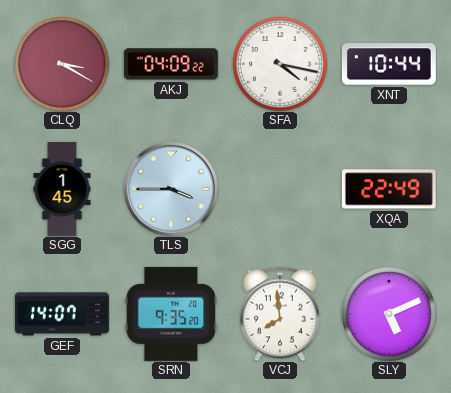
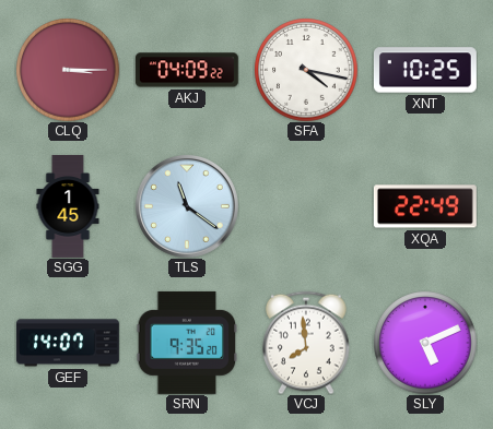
CLQ: 3:20 -> 3:15 (68, 70)
XNT: 10:44 -> 10:25 (425, 70)
TLS: 3:45 -> 11:21 (187, 206)
